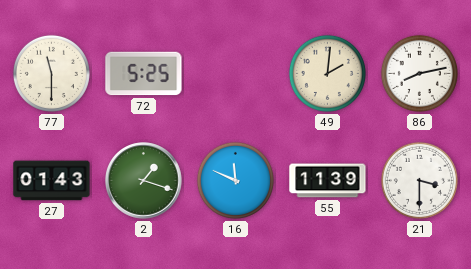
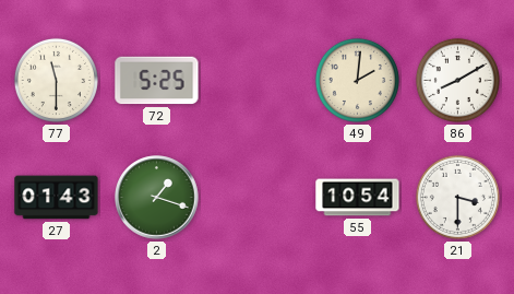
86: 8:13 -> 8:10 (457, 80)
16: 11:49 -> none (235, 180)
55: 11:39 -> 10:54 (358, 198)
